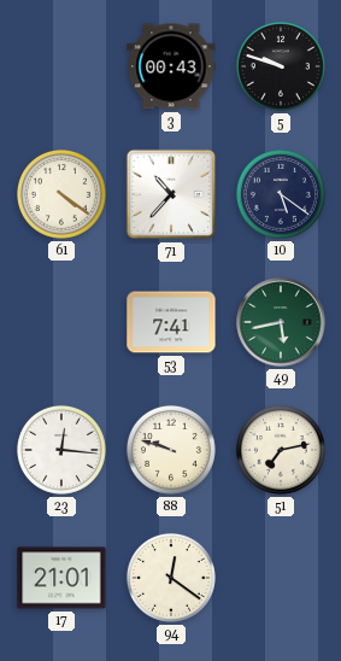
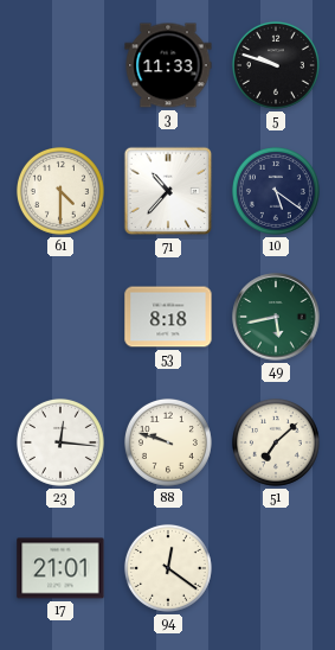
3: 00:43 -> 11:33 (168, 65)
61: 4:21 -> 4:30 (60, 191)
53: 7:41 -> 8:18 (168, 317)
51: 7:13 -> 7:08 (276, 442)
